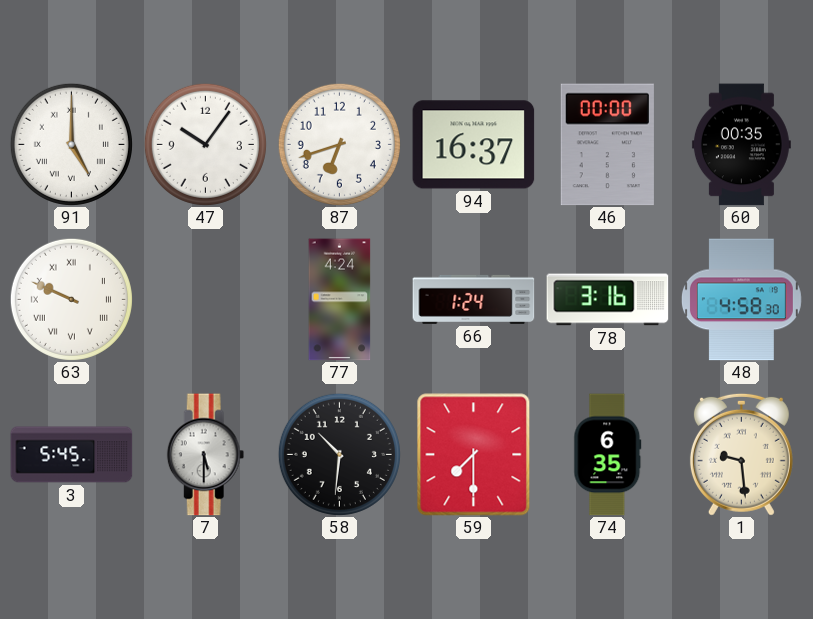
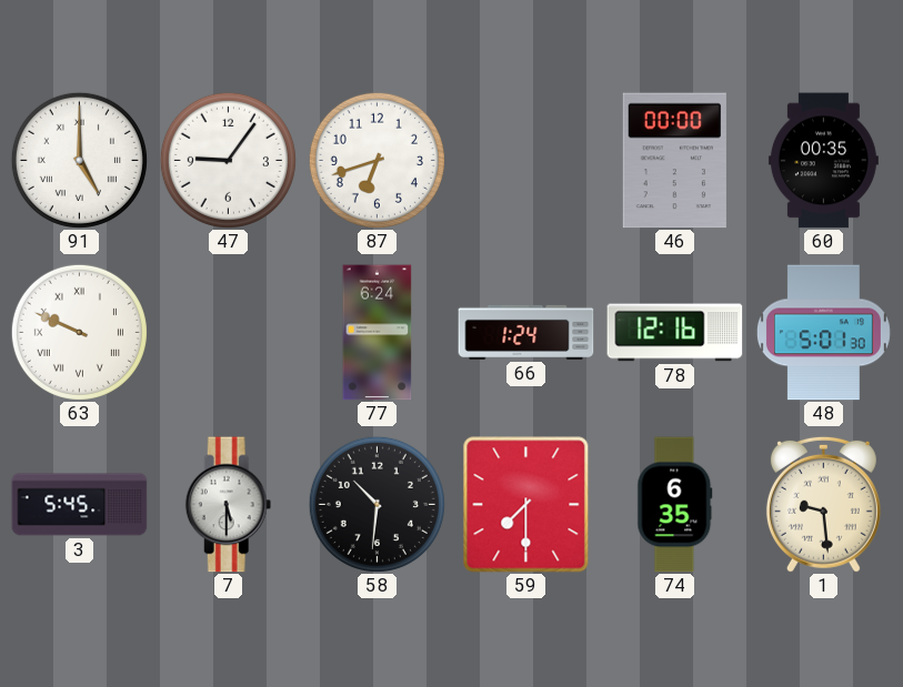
47: 10:06 -> 9:06 (228, 160)
94: 16:37 -> none (474, 145)
77: 4:24 -> 6:24 (378, 333)
78: 3:16 -> 12:16 (675, 333)
48: 4:58 -> 5:01 (823, 333)
